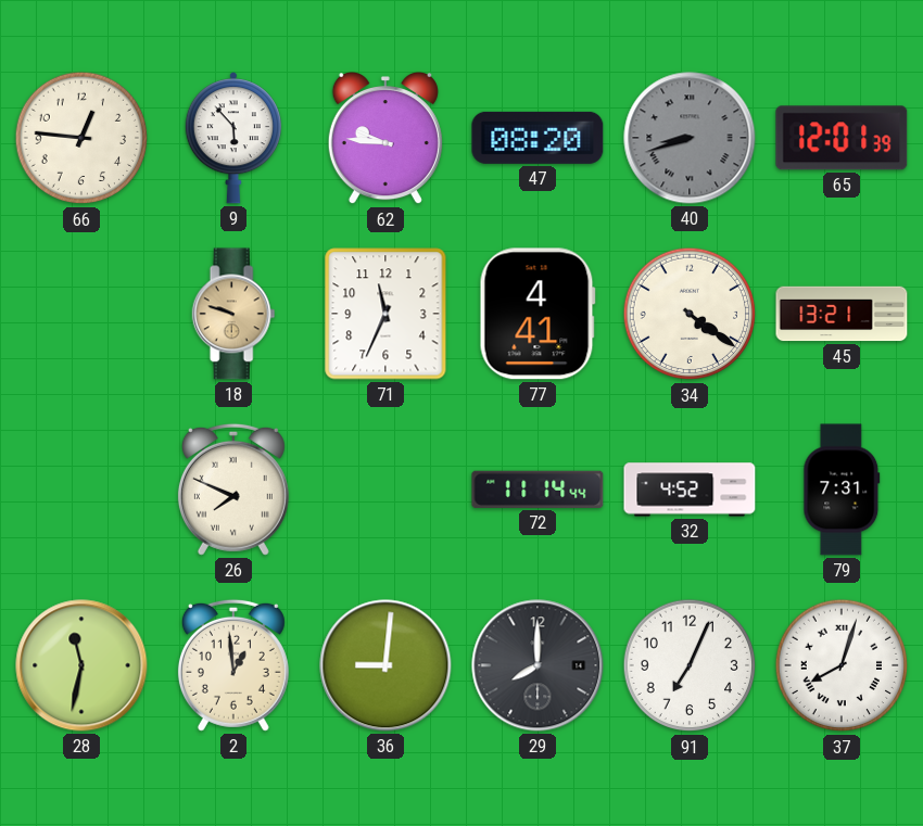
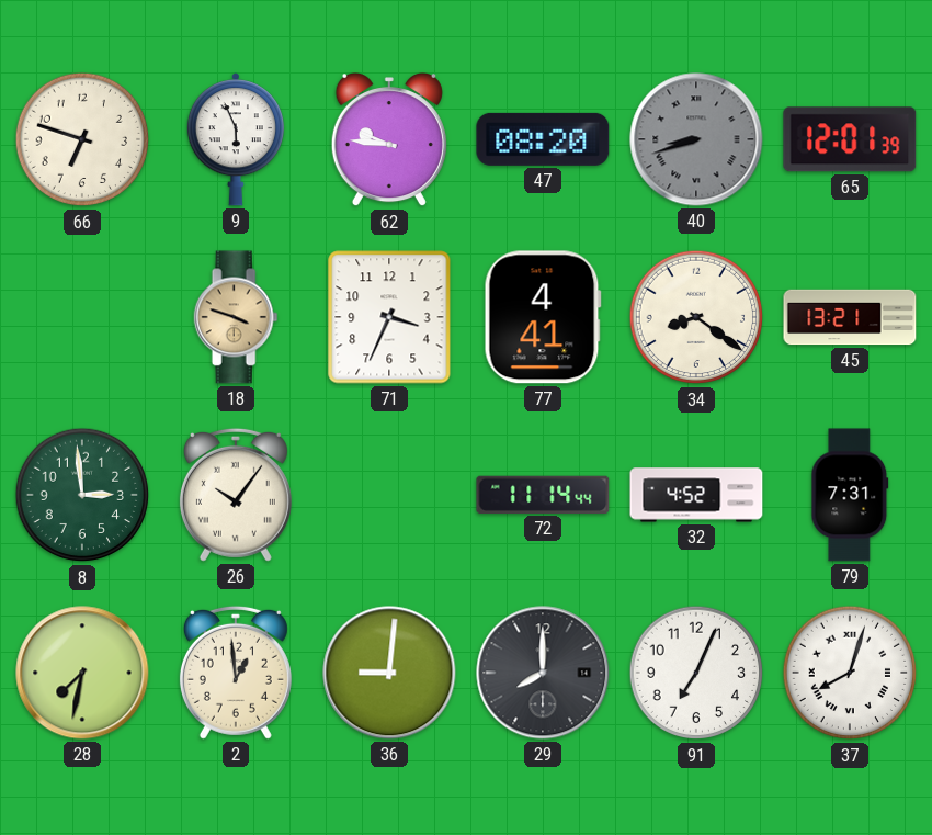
66: 12:46 -> 6:48 (82, 139)
9: 5:53 -> 5:56 (236, 139)
18: 9:48 -> 3:48 (236, 317)
71: 11:34 -> 3:34 (389, 317)
34: 4:21 -> 8:21 (696, 317)
8: none -> 2:59 (82, 495)
26: 7:49 -> 10:06 (236, 495)
28: 11:32 -> 7:32 (82, 673)
